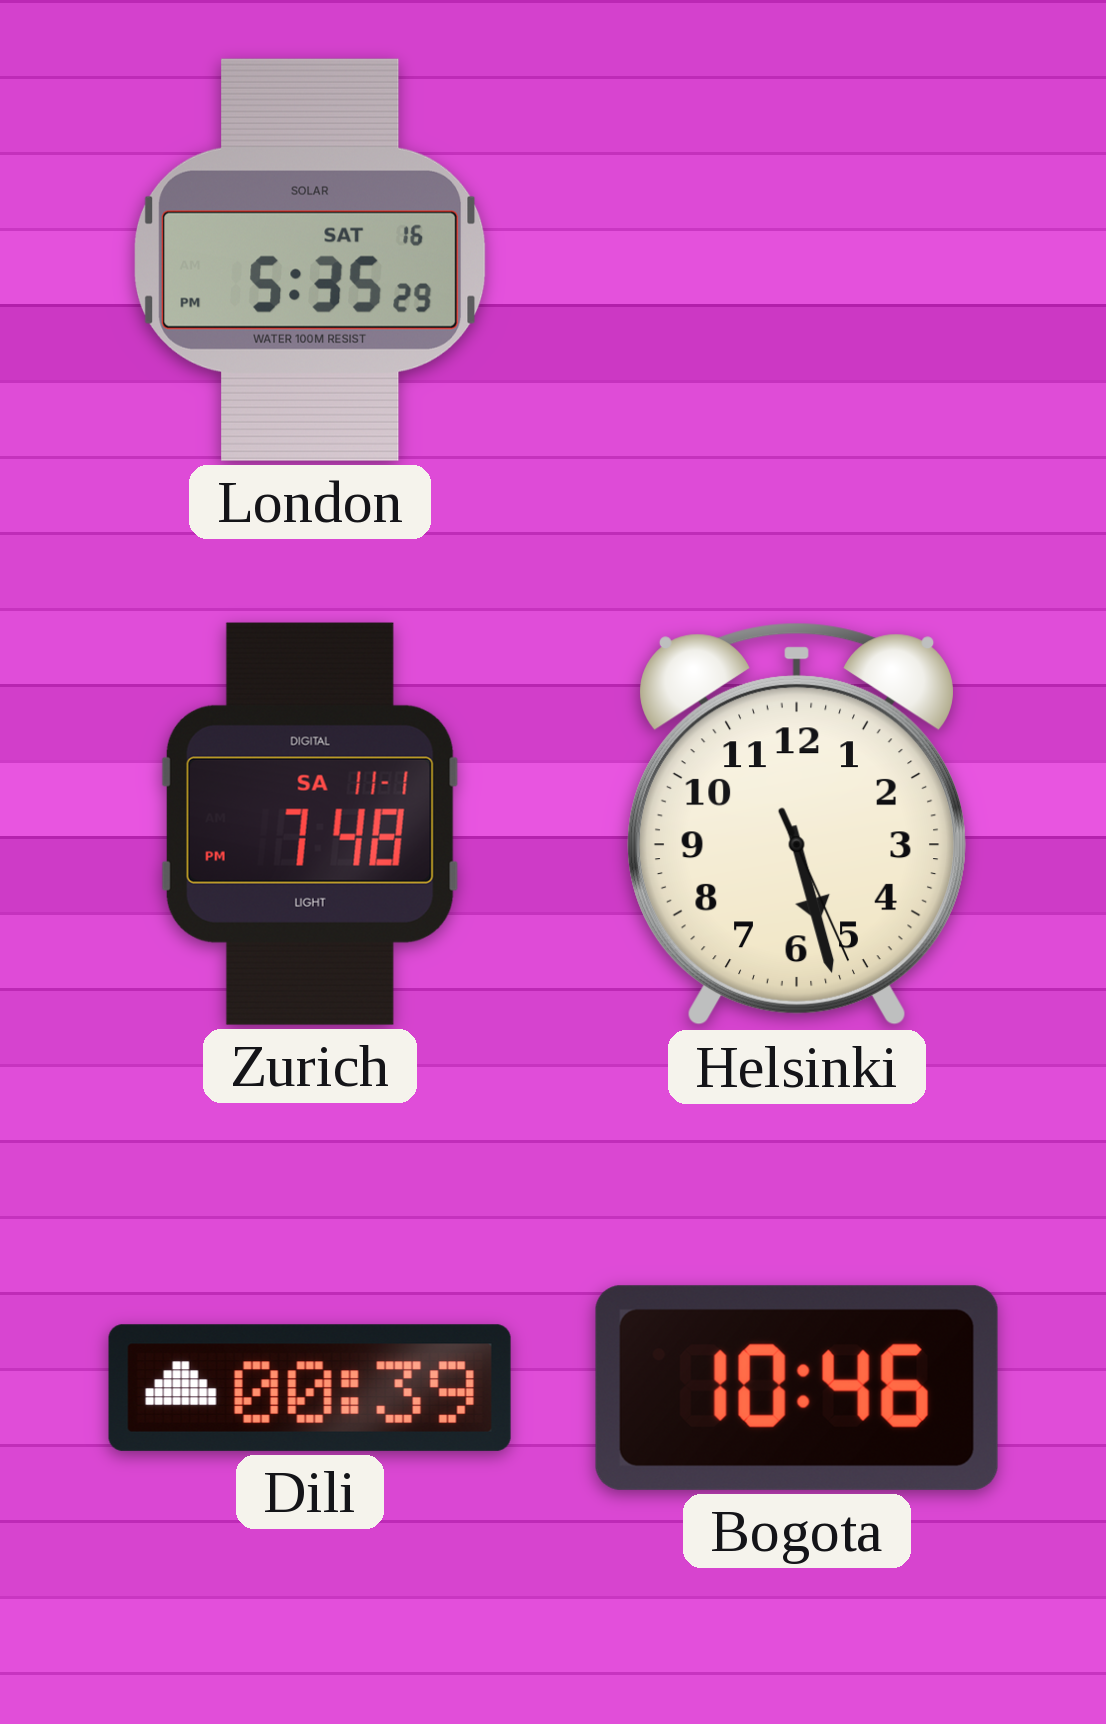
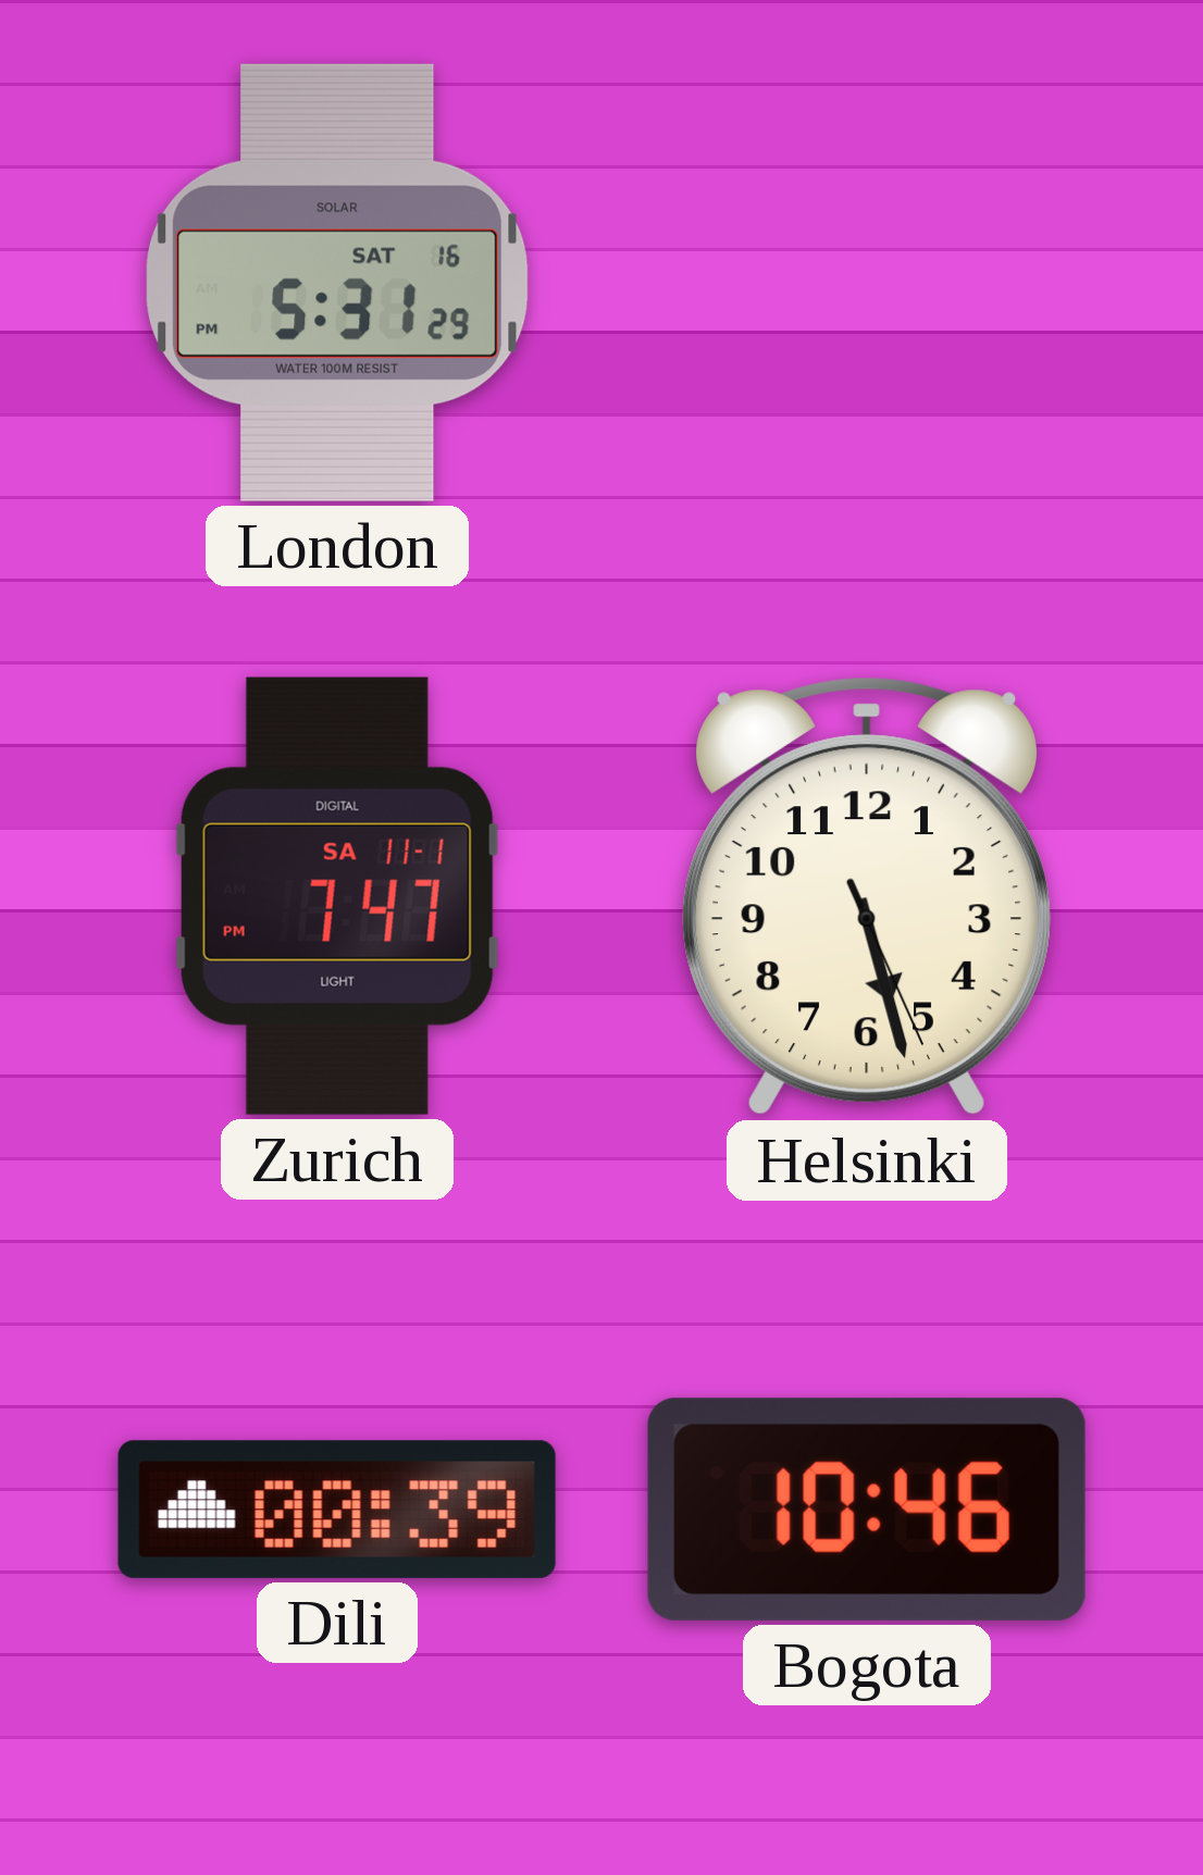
London: 5:35 -> 5:31 (337, 283)
Zurich: 7:48 -> 7:47 (337, 896)
